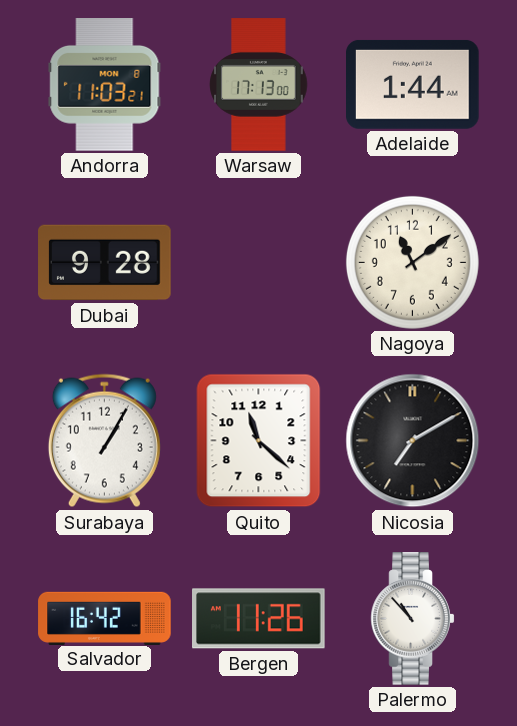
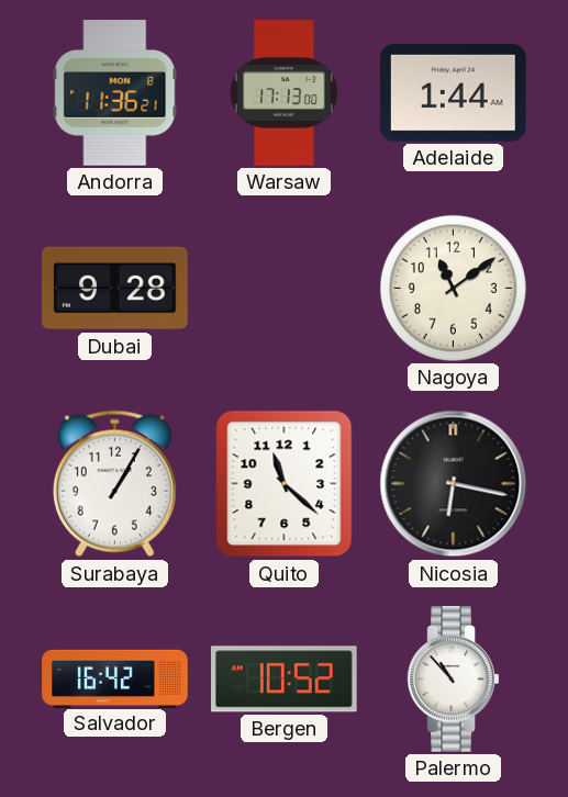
Andorra: 11:03 -> 11:36 (115, 93)
Nicosia: 7:10 -> 6:17 (454, 484)
Bergen: 11:26 -> 10:52 (285, 680)
